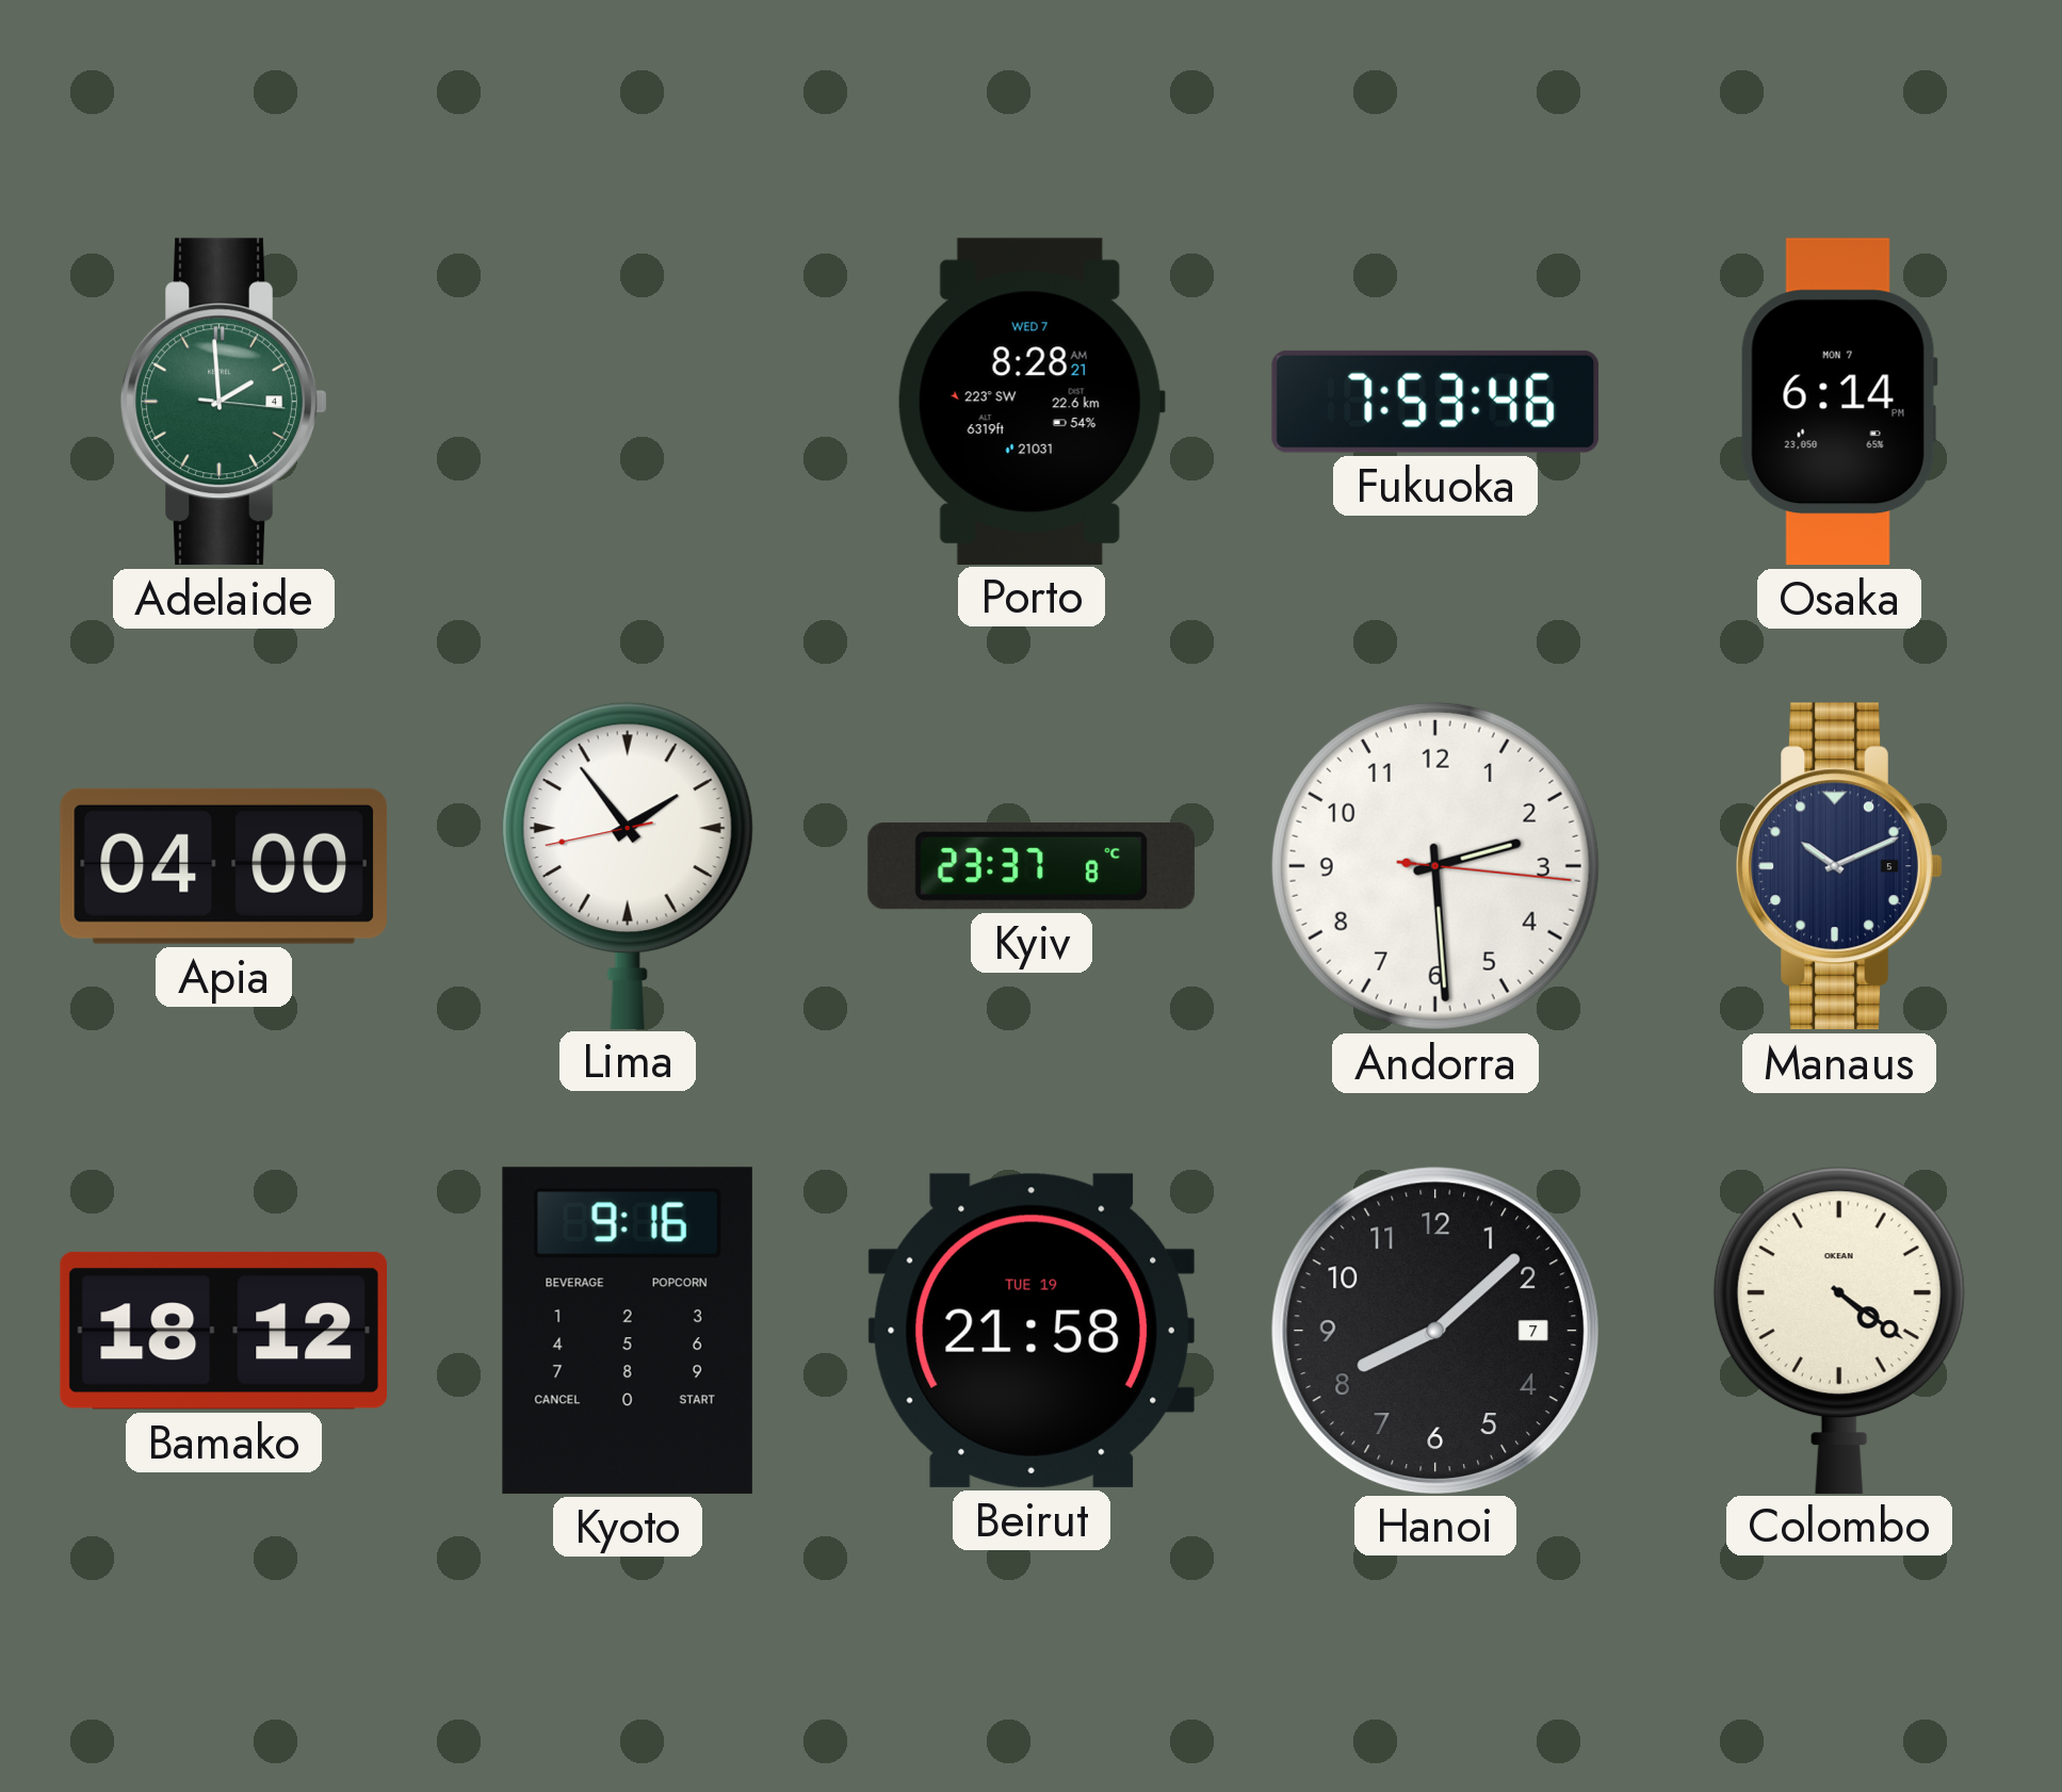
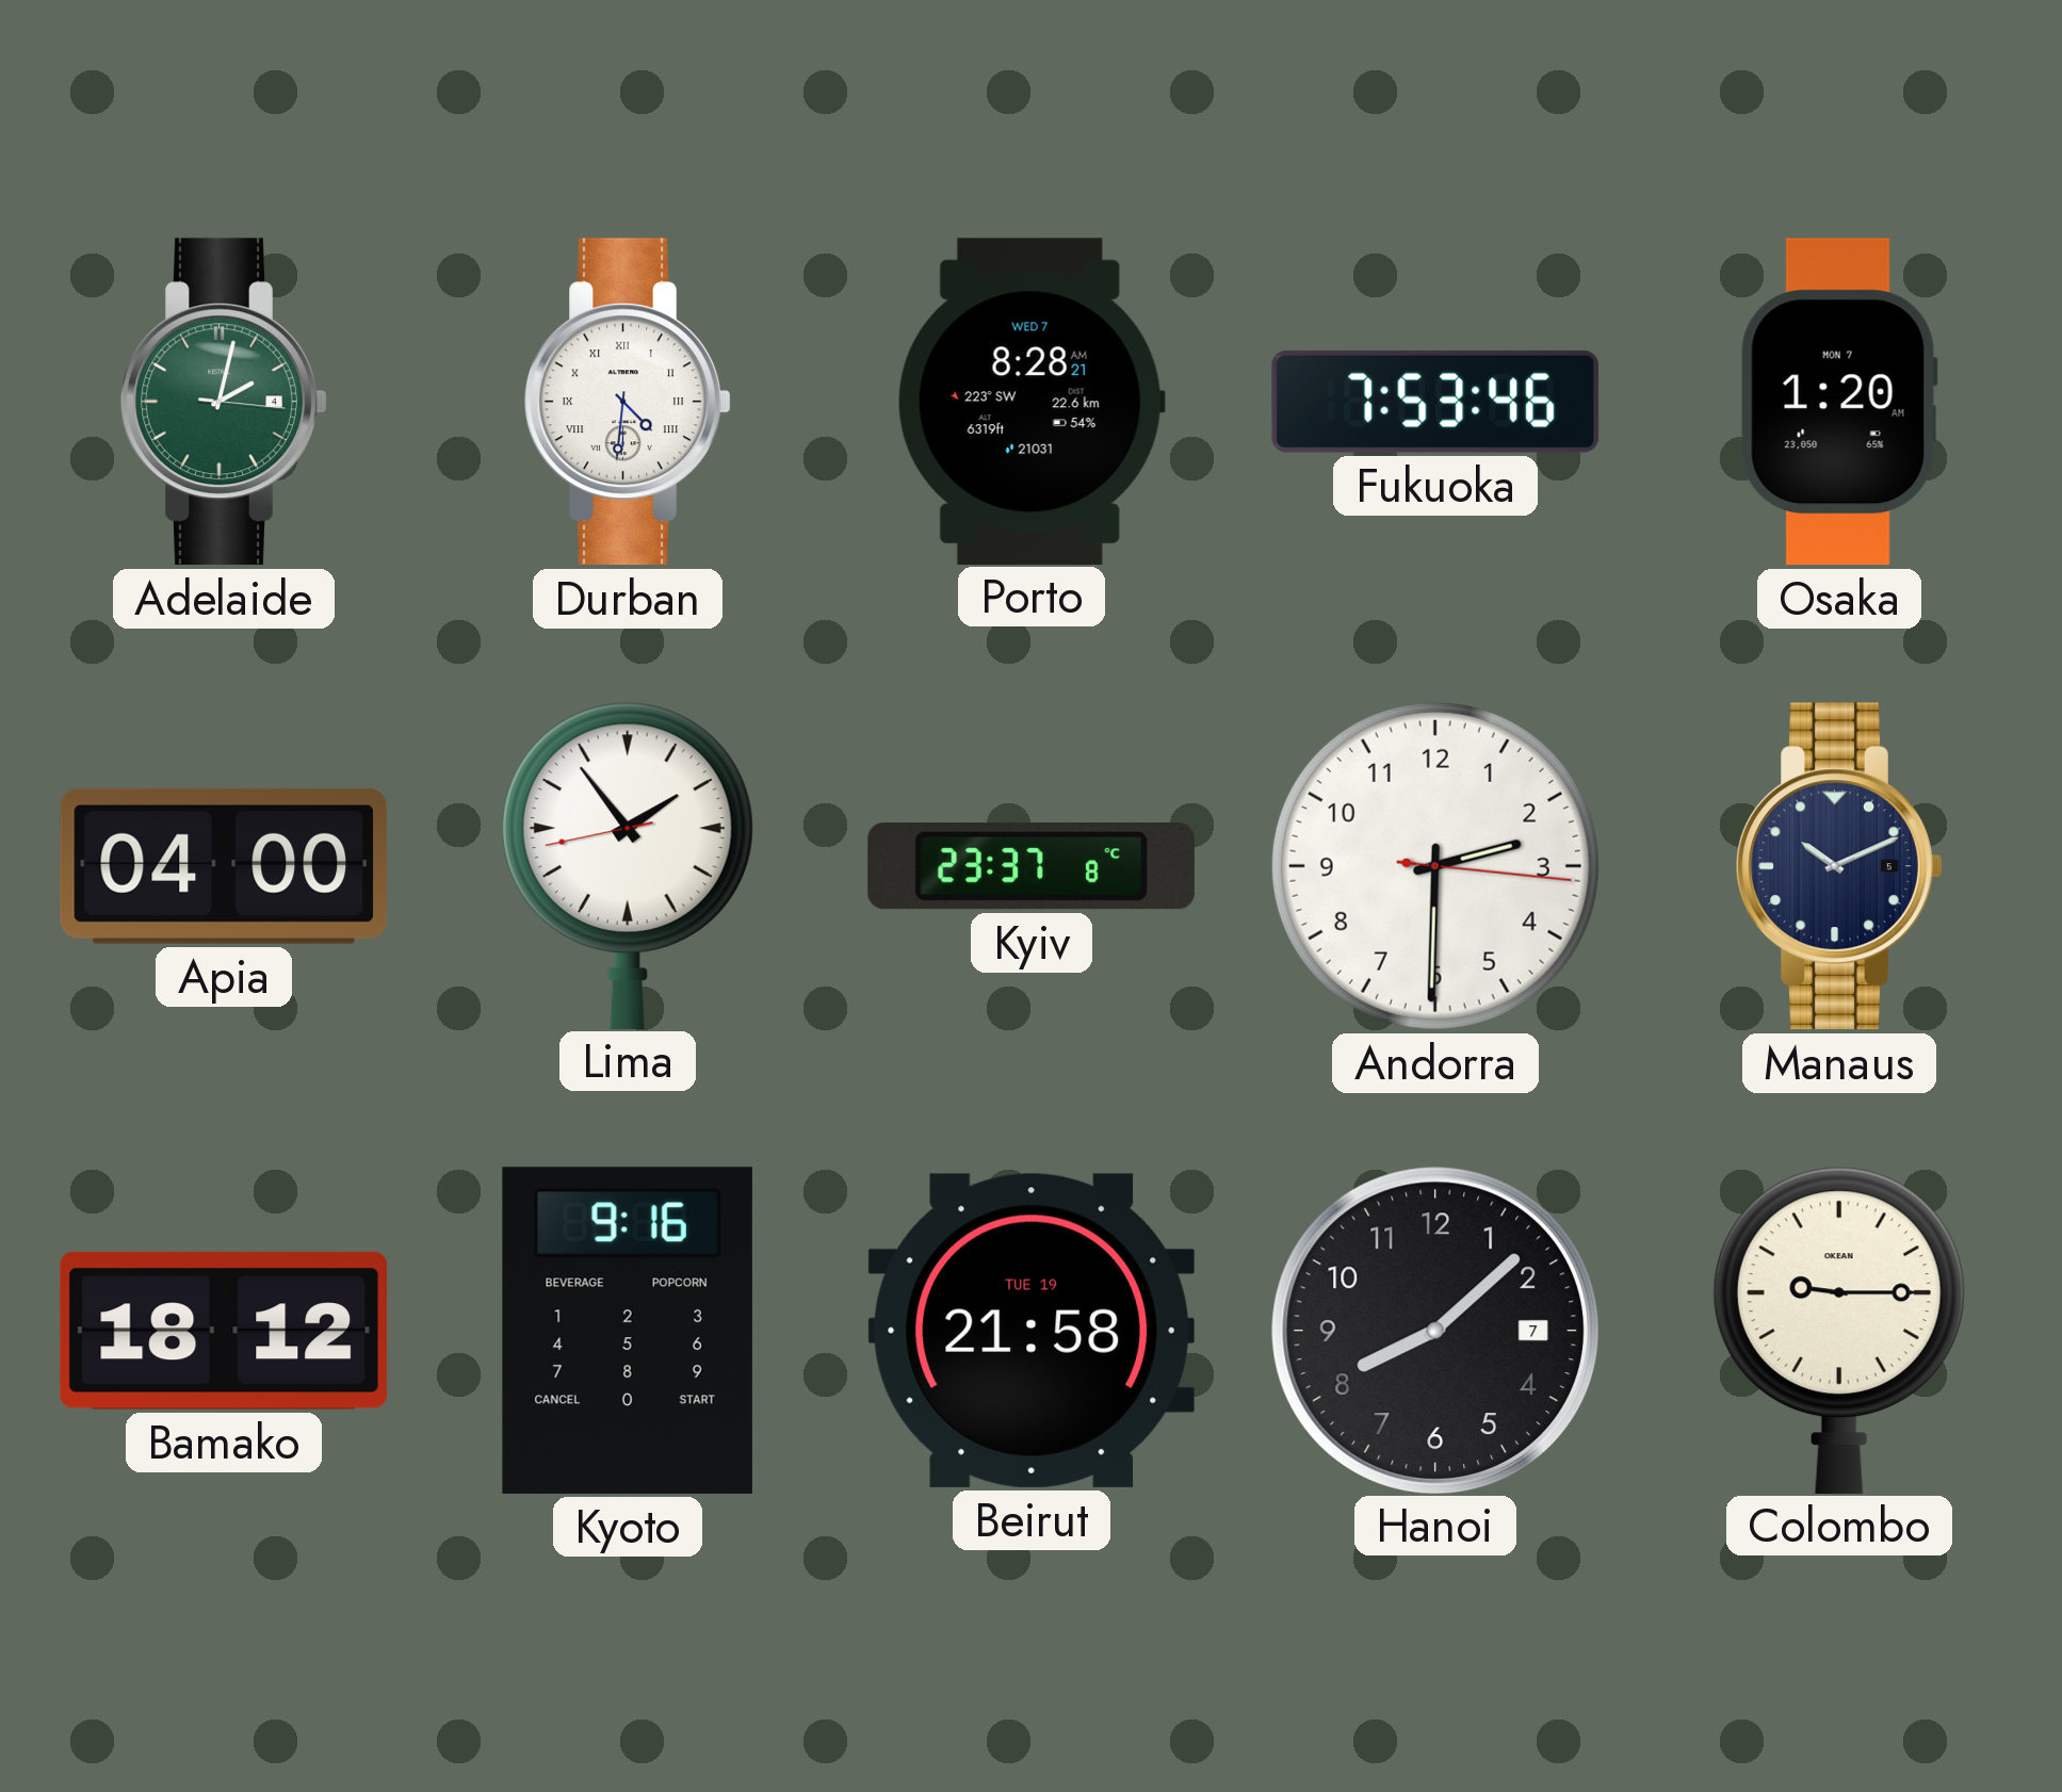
Adelaide: 1:59 -> 2:02 (224, 402)
Durban: none -> 4:31 (628, 402)
Osaka: 6:14 -> 1:20 (1839, 402)
Andorra: 2:29 -> 2:30 (1435, 866)
Colombo: 4:21 -> 9:15 (1839, 1330)
